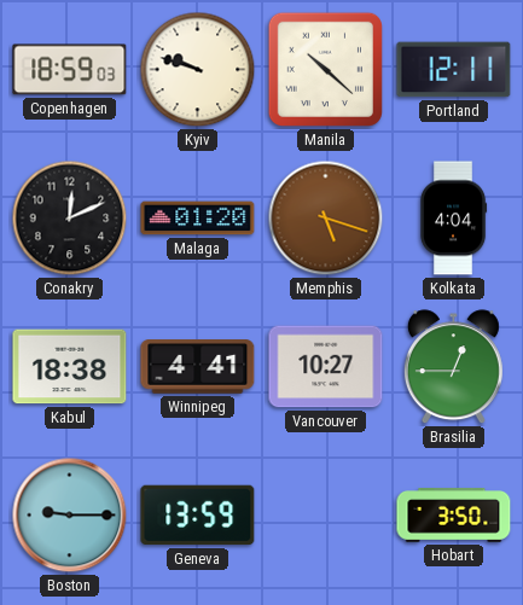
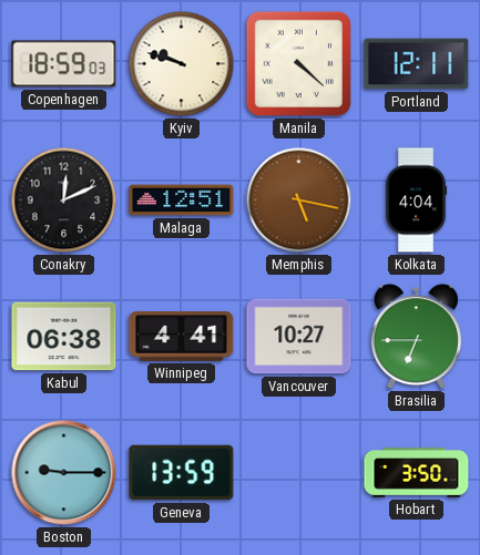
Manila: 10:22 -> 4:22 (298, 63)
Malaga: 01:20 -> 12:51 (182, 201)
Memphis: 5:18 -> 5:17 (299, 201)
Kabul: 18:38 -> 06:38 (64, 337)
Brasilia: 12:45 -> 6:45 (416, 337)
